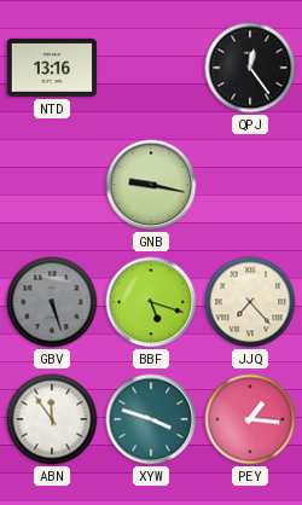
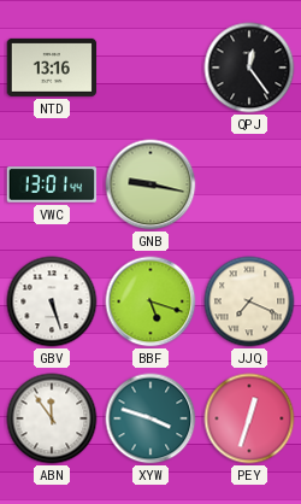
VWC: none -> 13:01 (52, 184)
GBV dial: grey -> white (52, 301)
JJQ: 7:23 -> 7:19 (249, 301)
PEY: 1:16 -> 12:33 (249, 418)
